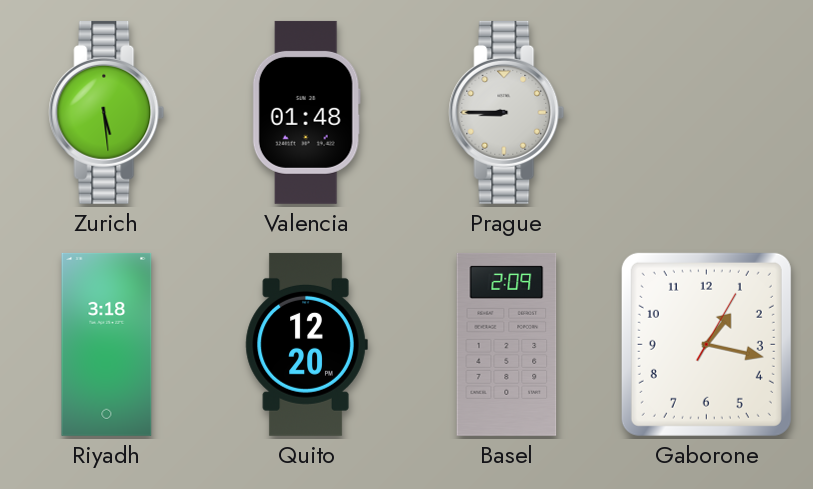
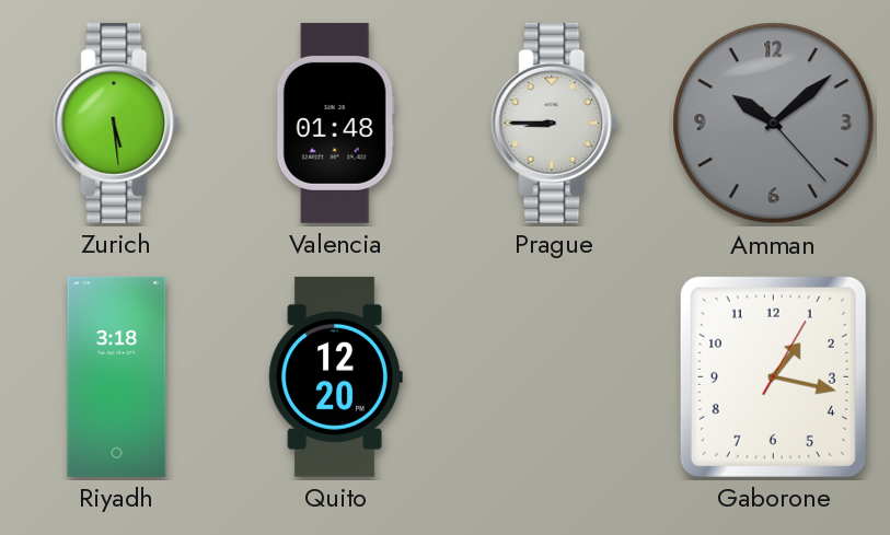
Amman: none -> 10:08 (774, 124)
Basel: 2:09 -> none (507, 344)
